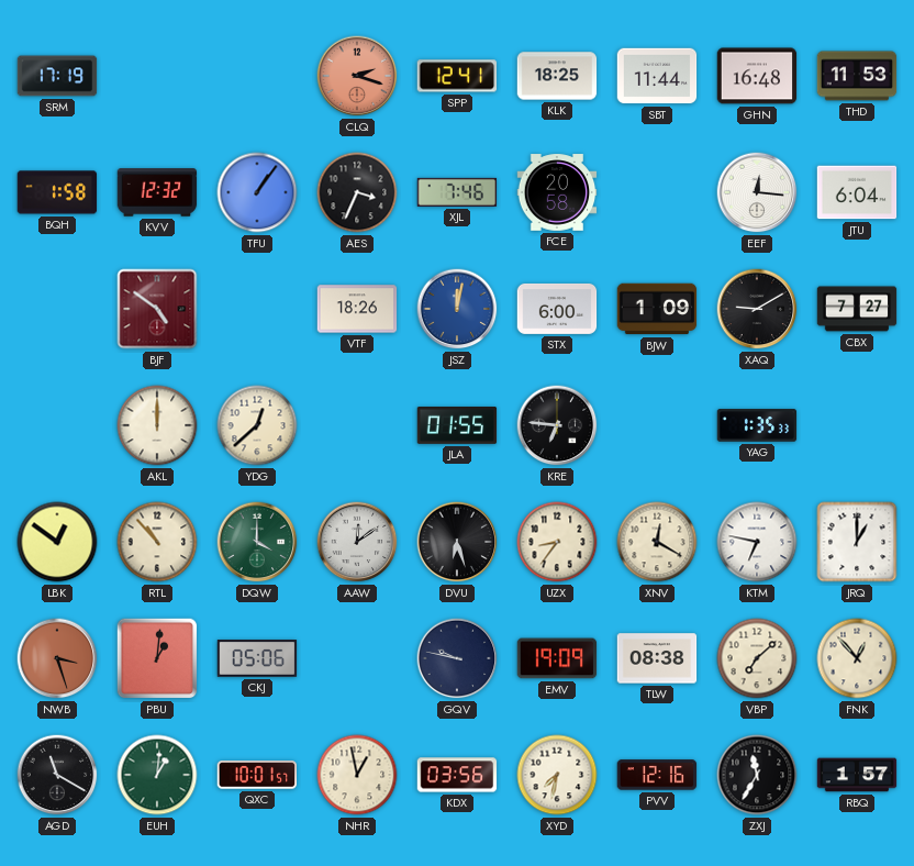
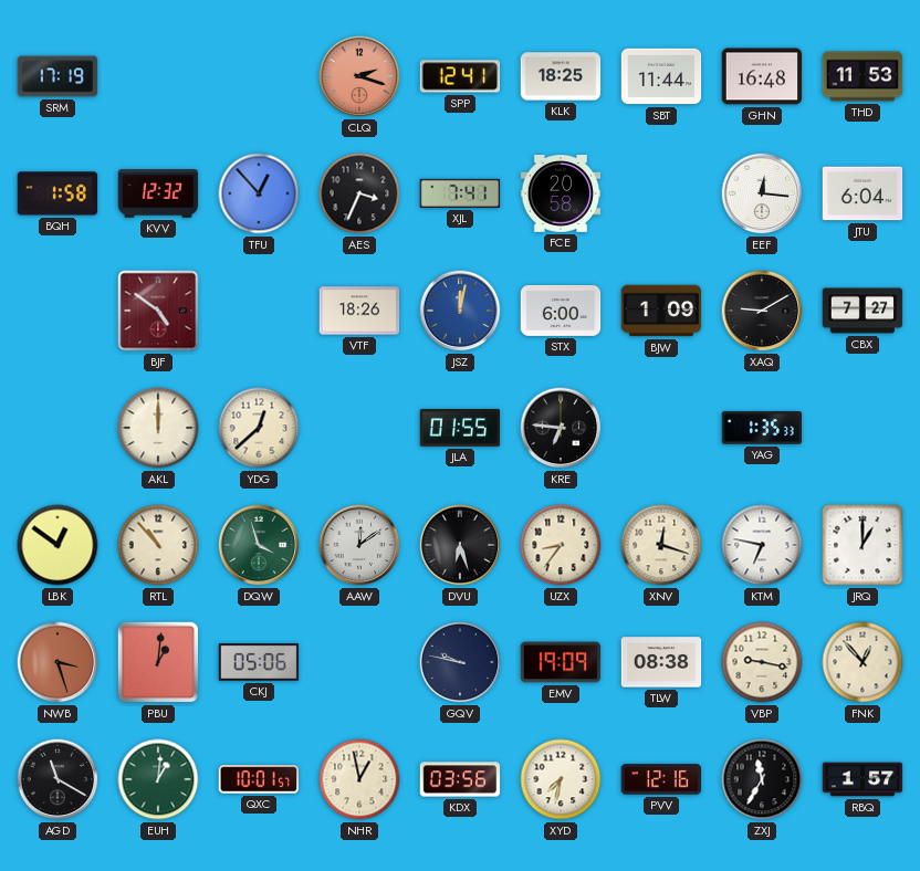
TFU: 1:06 -> 12:53 (259, 193)
XJL: 7:46 -> 7:41 (460, 193)
DQW: 4:00 -> 3:57 (259, 545)
XNV: 12:20 -> 12:18 (661, 545)
VBP: 7:08 -> 9:17 (762, 662)
